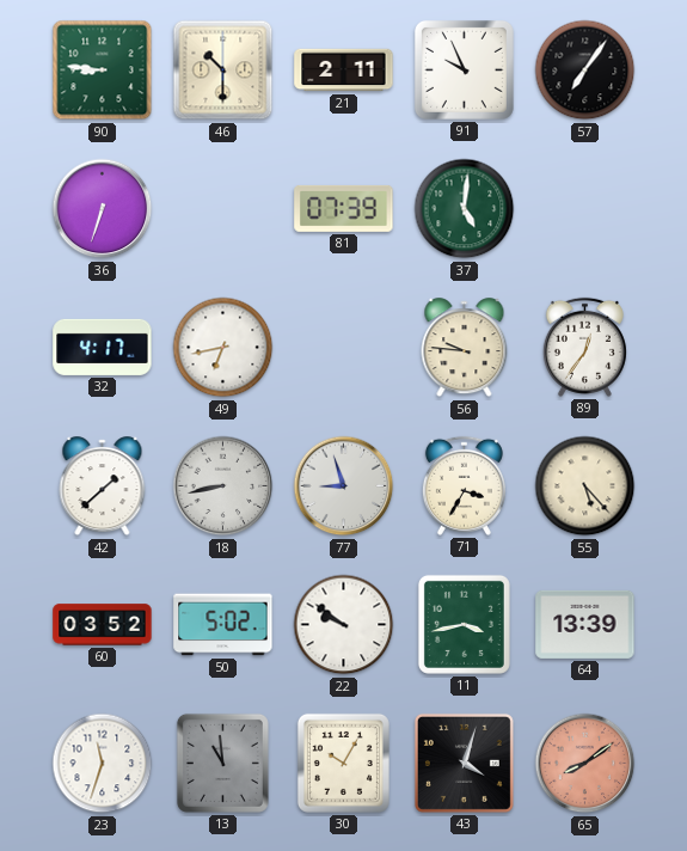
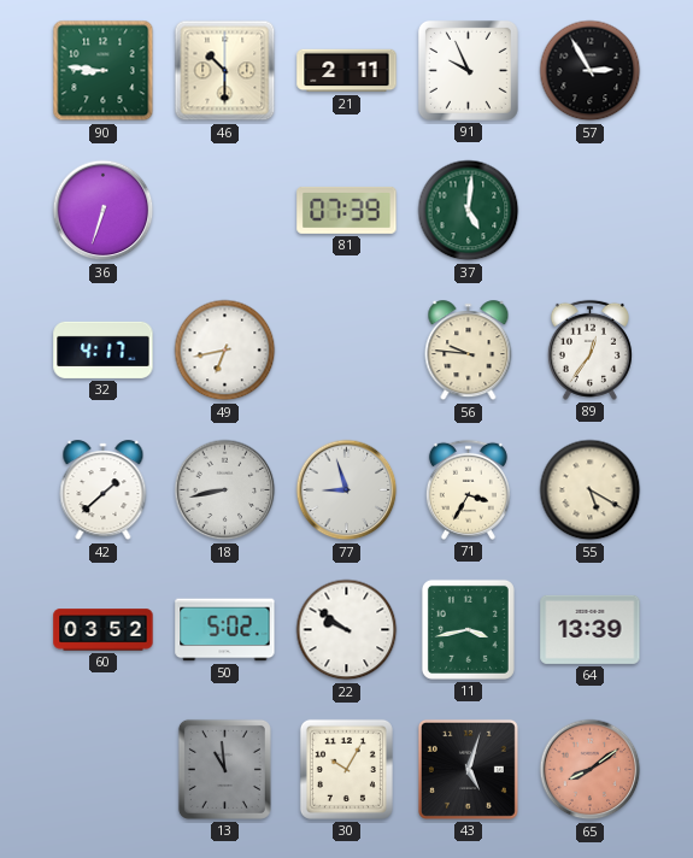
57: 7:06 -> 2:55 (591, 71)
55: 5:23 -> 5:20 (591, 490)
23: 11:33 -> none (103, 764)
43: 4:03 -> 5:03 (468, 769)
